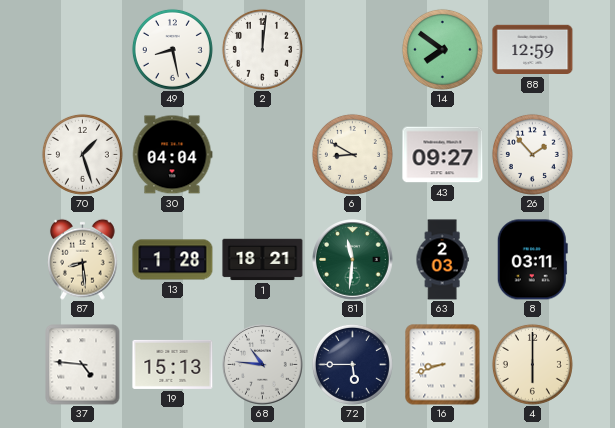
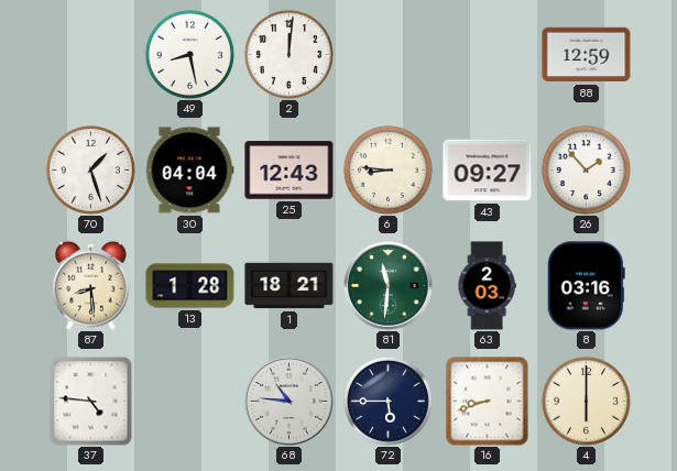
14: 7:51 -> none (442, 49)
25: none -> 12:43 (290, 171)
6: 8:50 -> 8:46 (387, 169)
8: 03:11 -> 03:16 (586, 286)
19: 15:13 -> none (173, 364)
